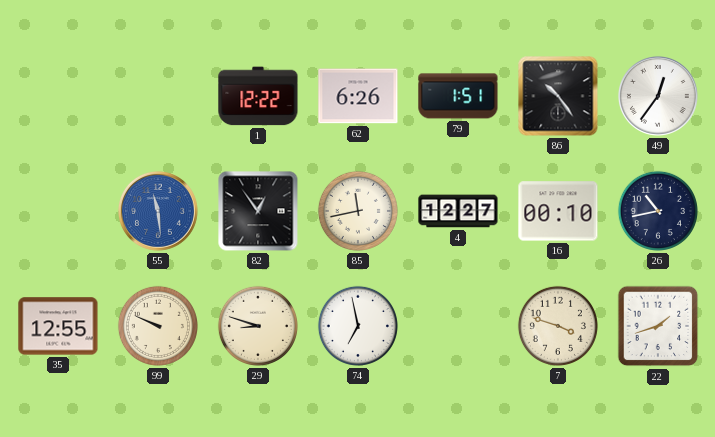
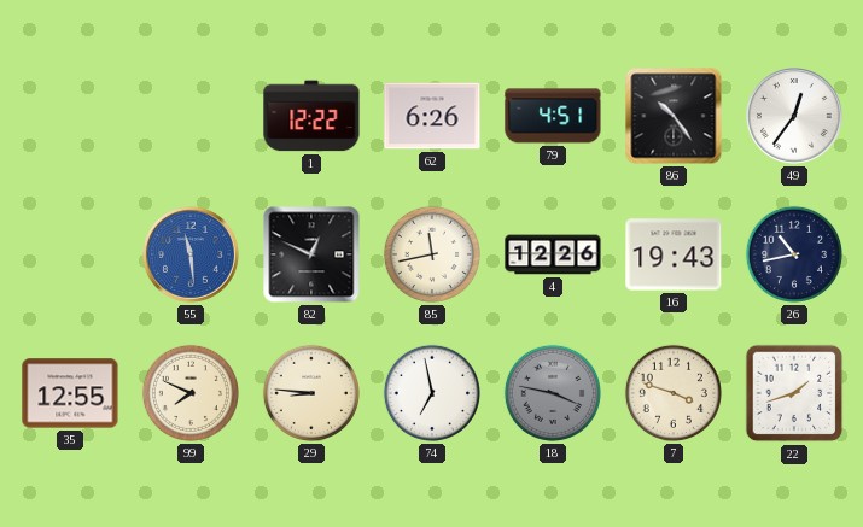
79: 1:51 -> 4:51 (553, 116)
82: 12:54 -> 12:49 (311, 254)
4: 12:27 -> 12:26 (553, 254)
16: 00:10 -> 19:43 (674, 254)
99: 9:49 -> 7:49 (191, 393)
29: 8:48 -> 8:46 (311, 393)
18: none -> 3:47 (553, 393)
